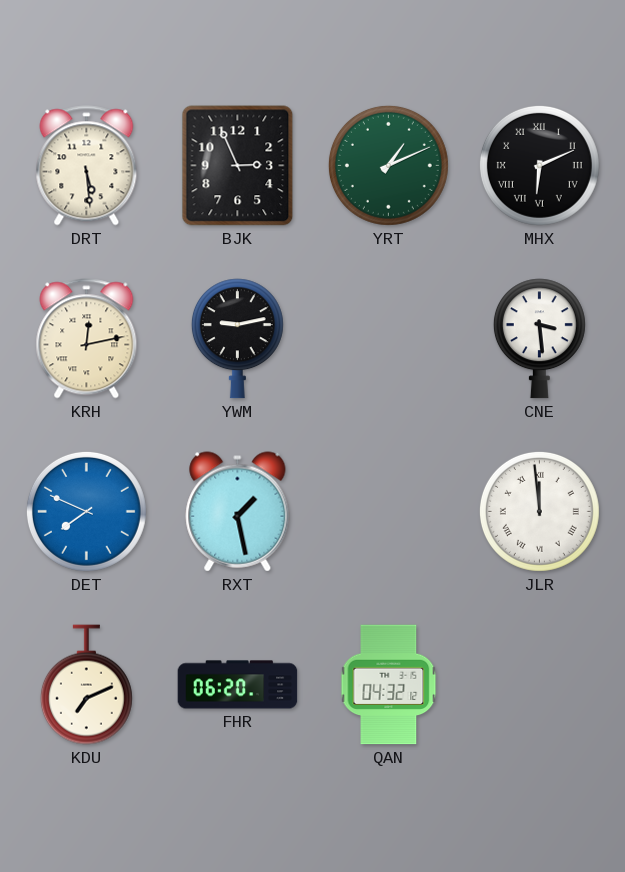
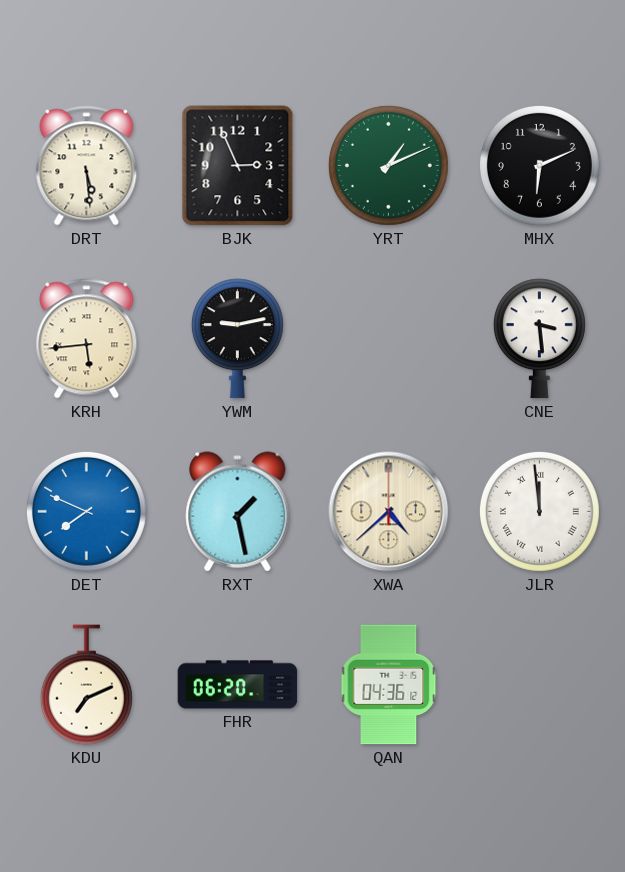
MHX numerals: Roman -> Arabic (539, 165)
KRH: 12:13 -> 5:44 (87, 339)
XWA: none -> 4:38 (389, 512)
QAN: 04:32 -> 04:36 (389, 685)
